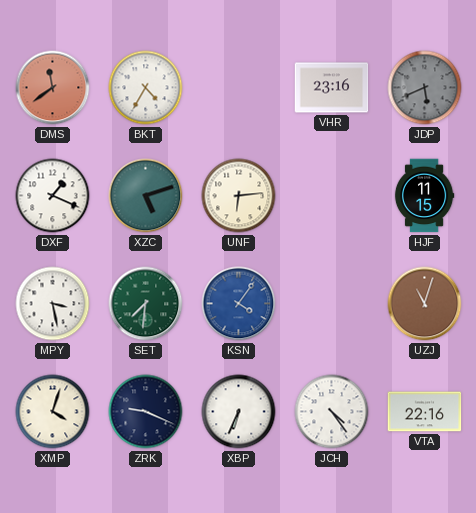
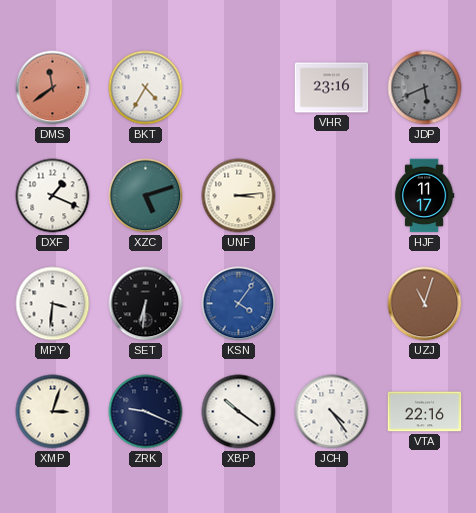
UNF: 6:14 -> 3:14 (239, 196)
HJF: 11:15 -> 11:17 (424, 196)
MPY: 3:28 -> 3:31 (53, 304)
SET: 7:31 -> 6:31 (146, 304)
SET dial: green -> black (146, 304)
XMP: 4:03 -> 3:03 (53, 412)
XBP: 6:34 -> 10:21 (239, 412)
